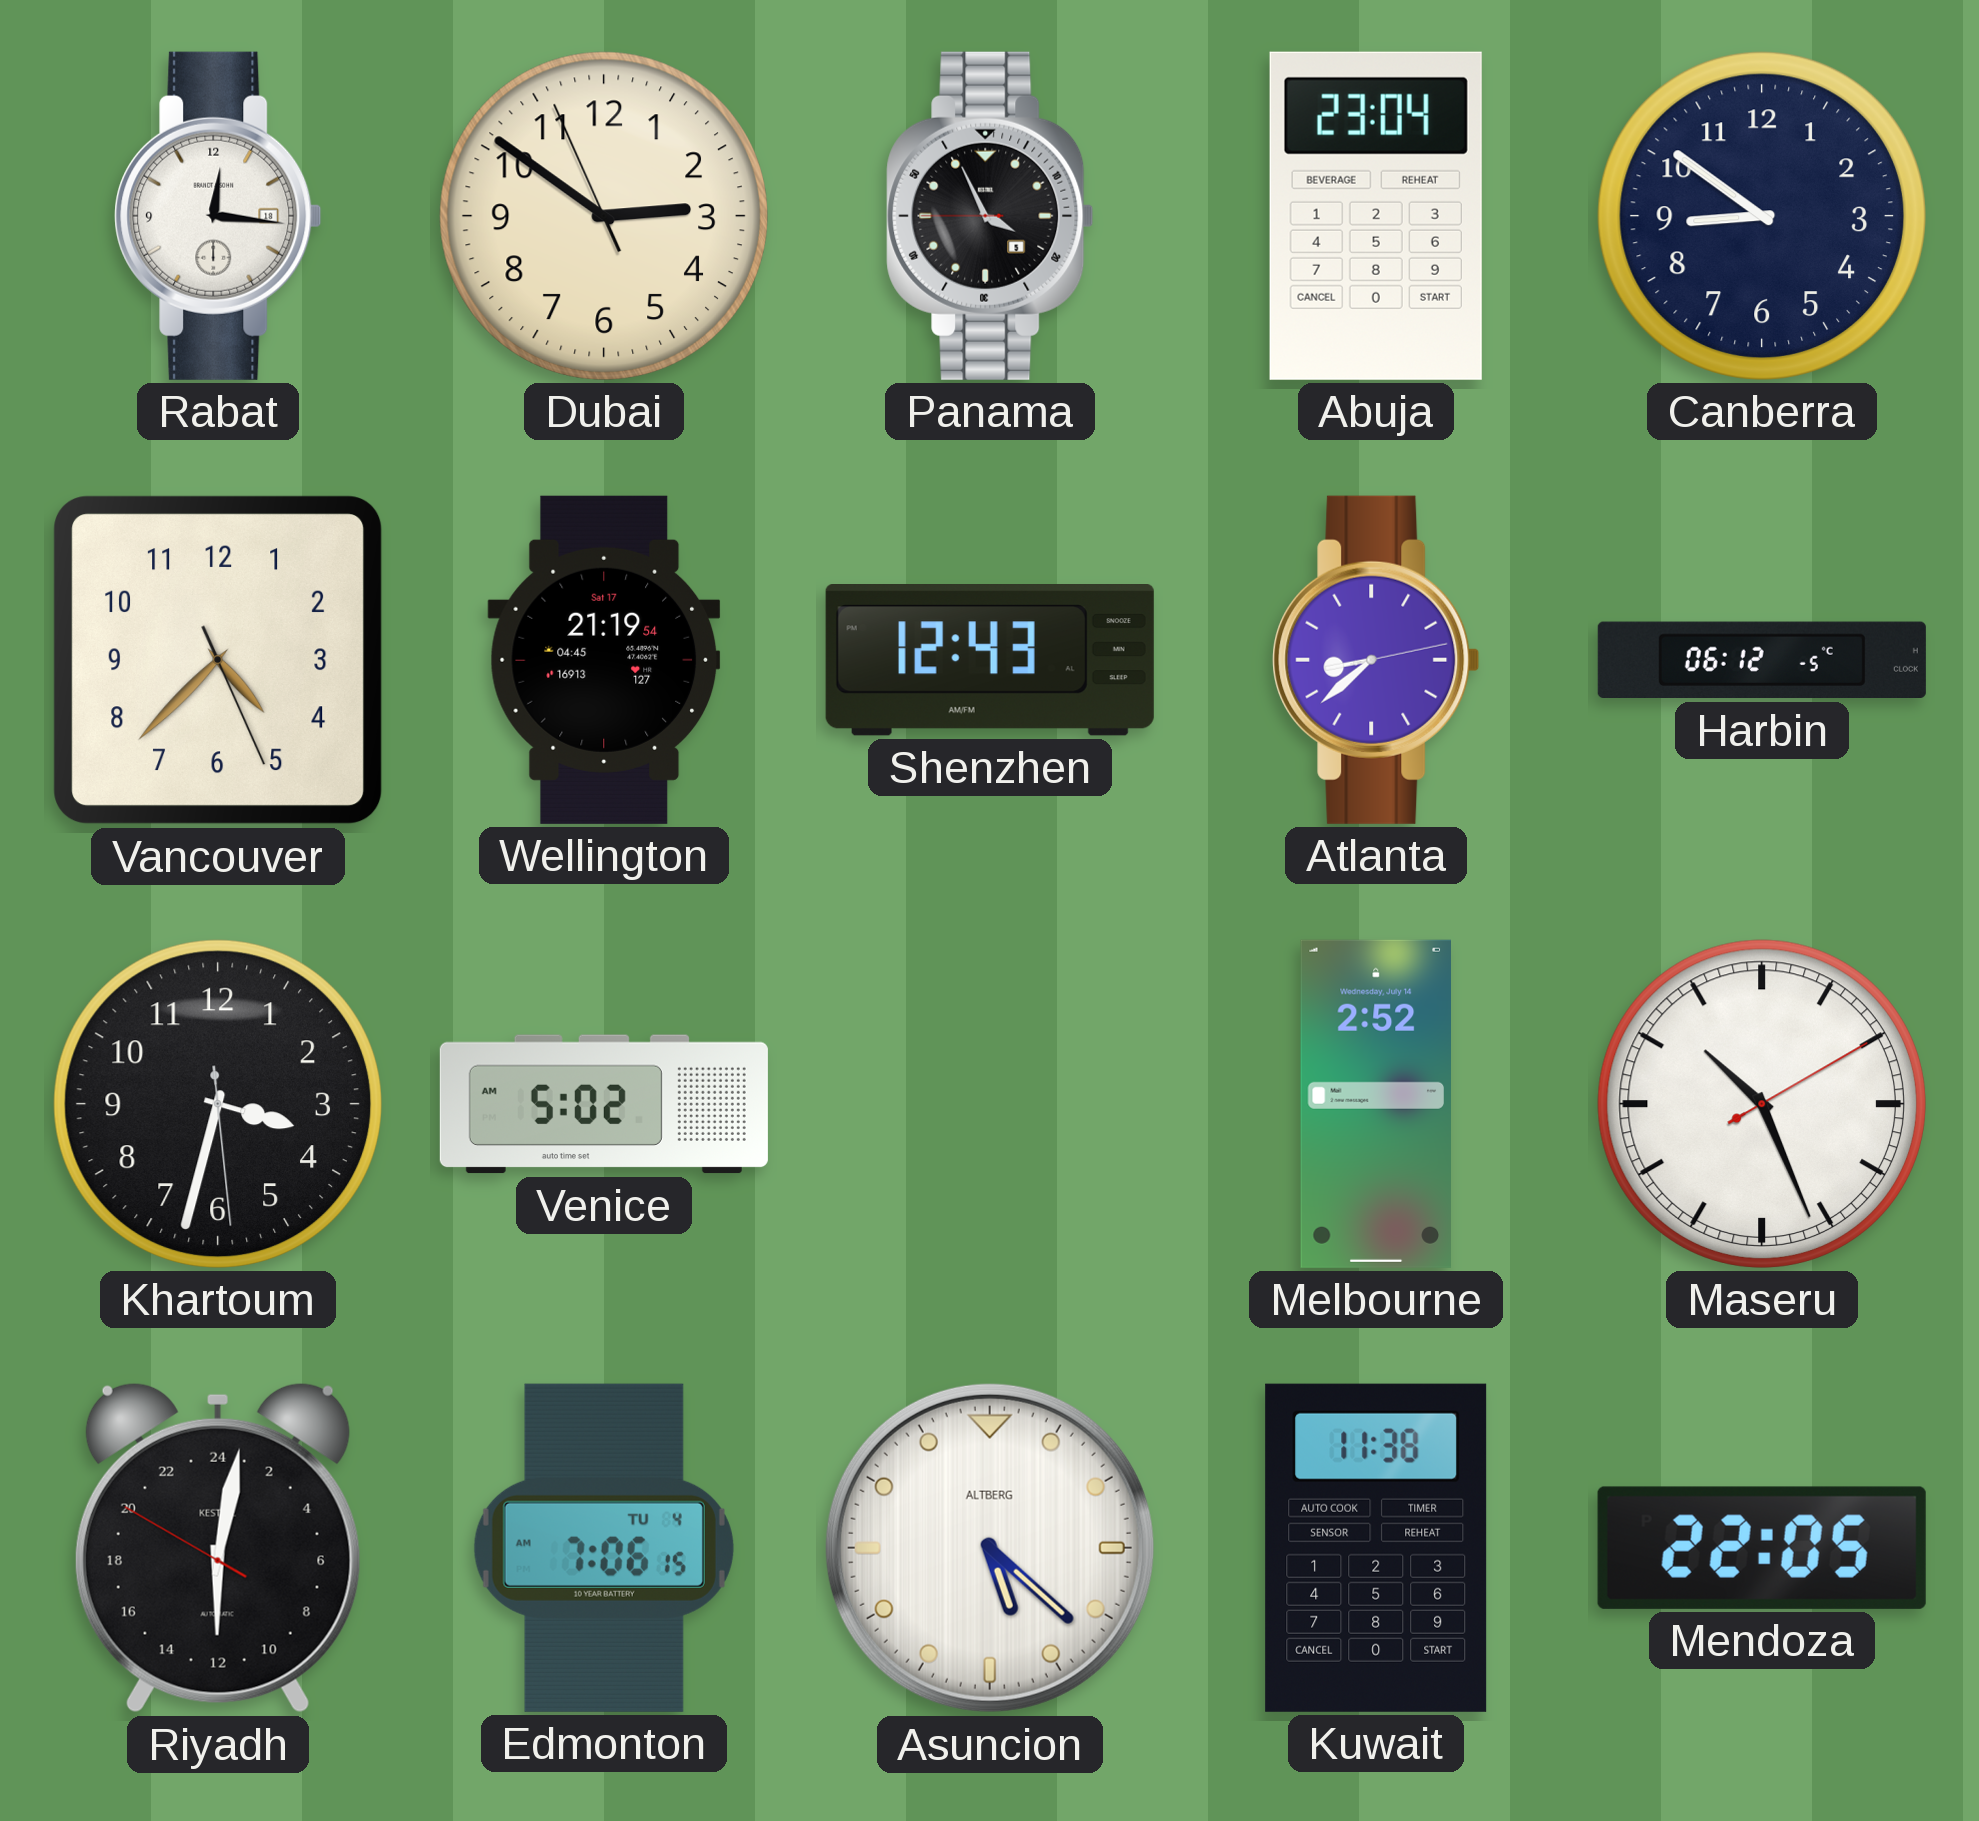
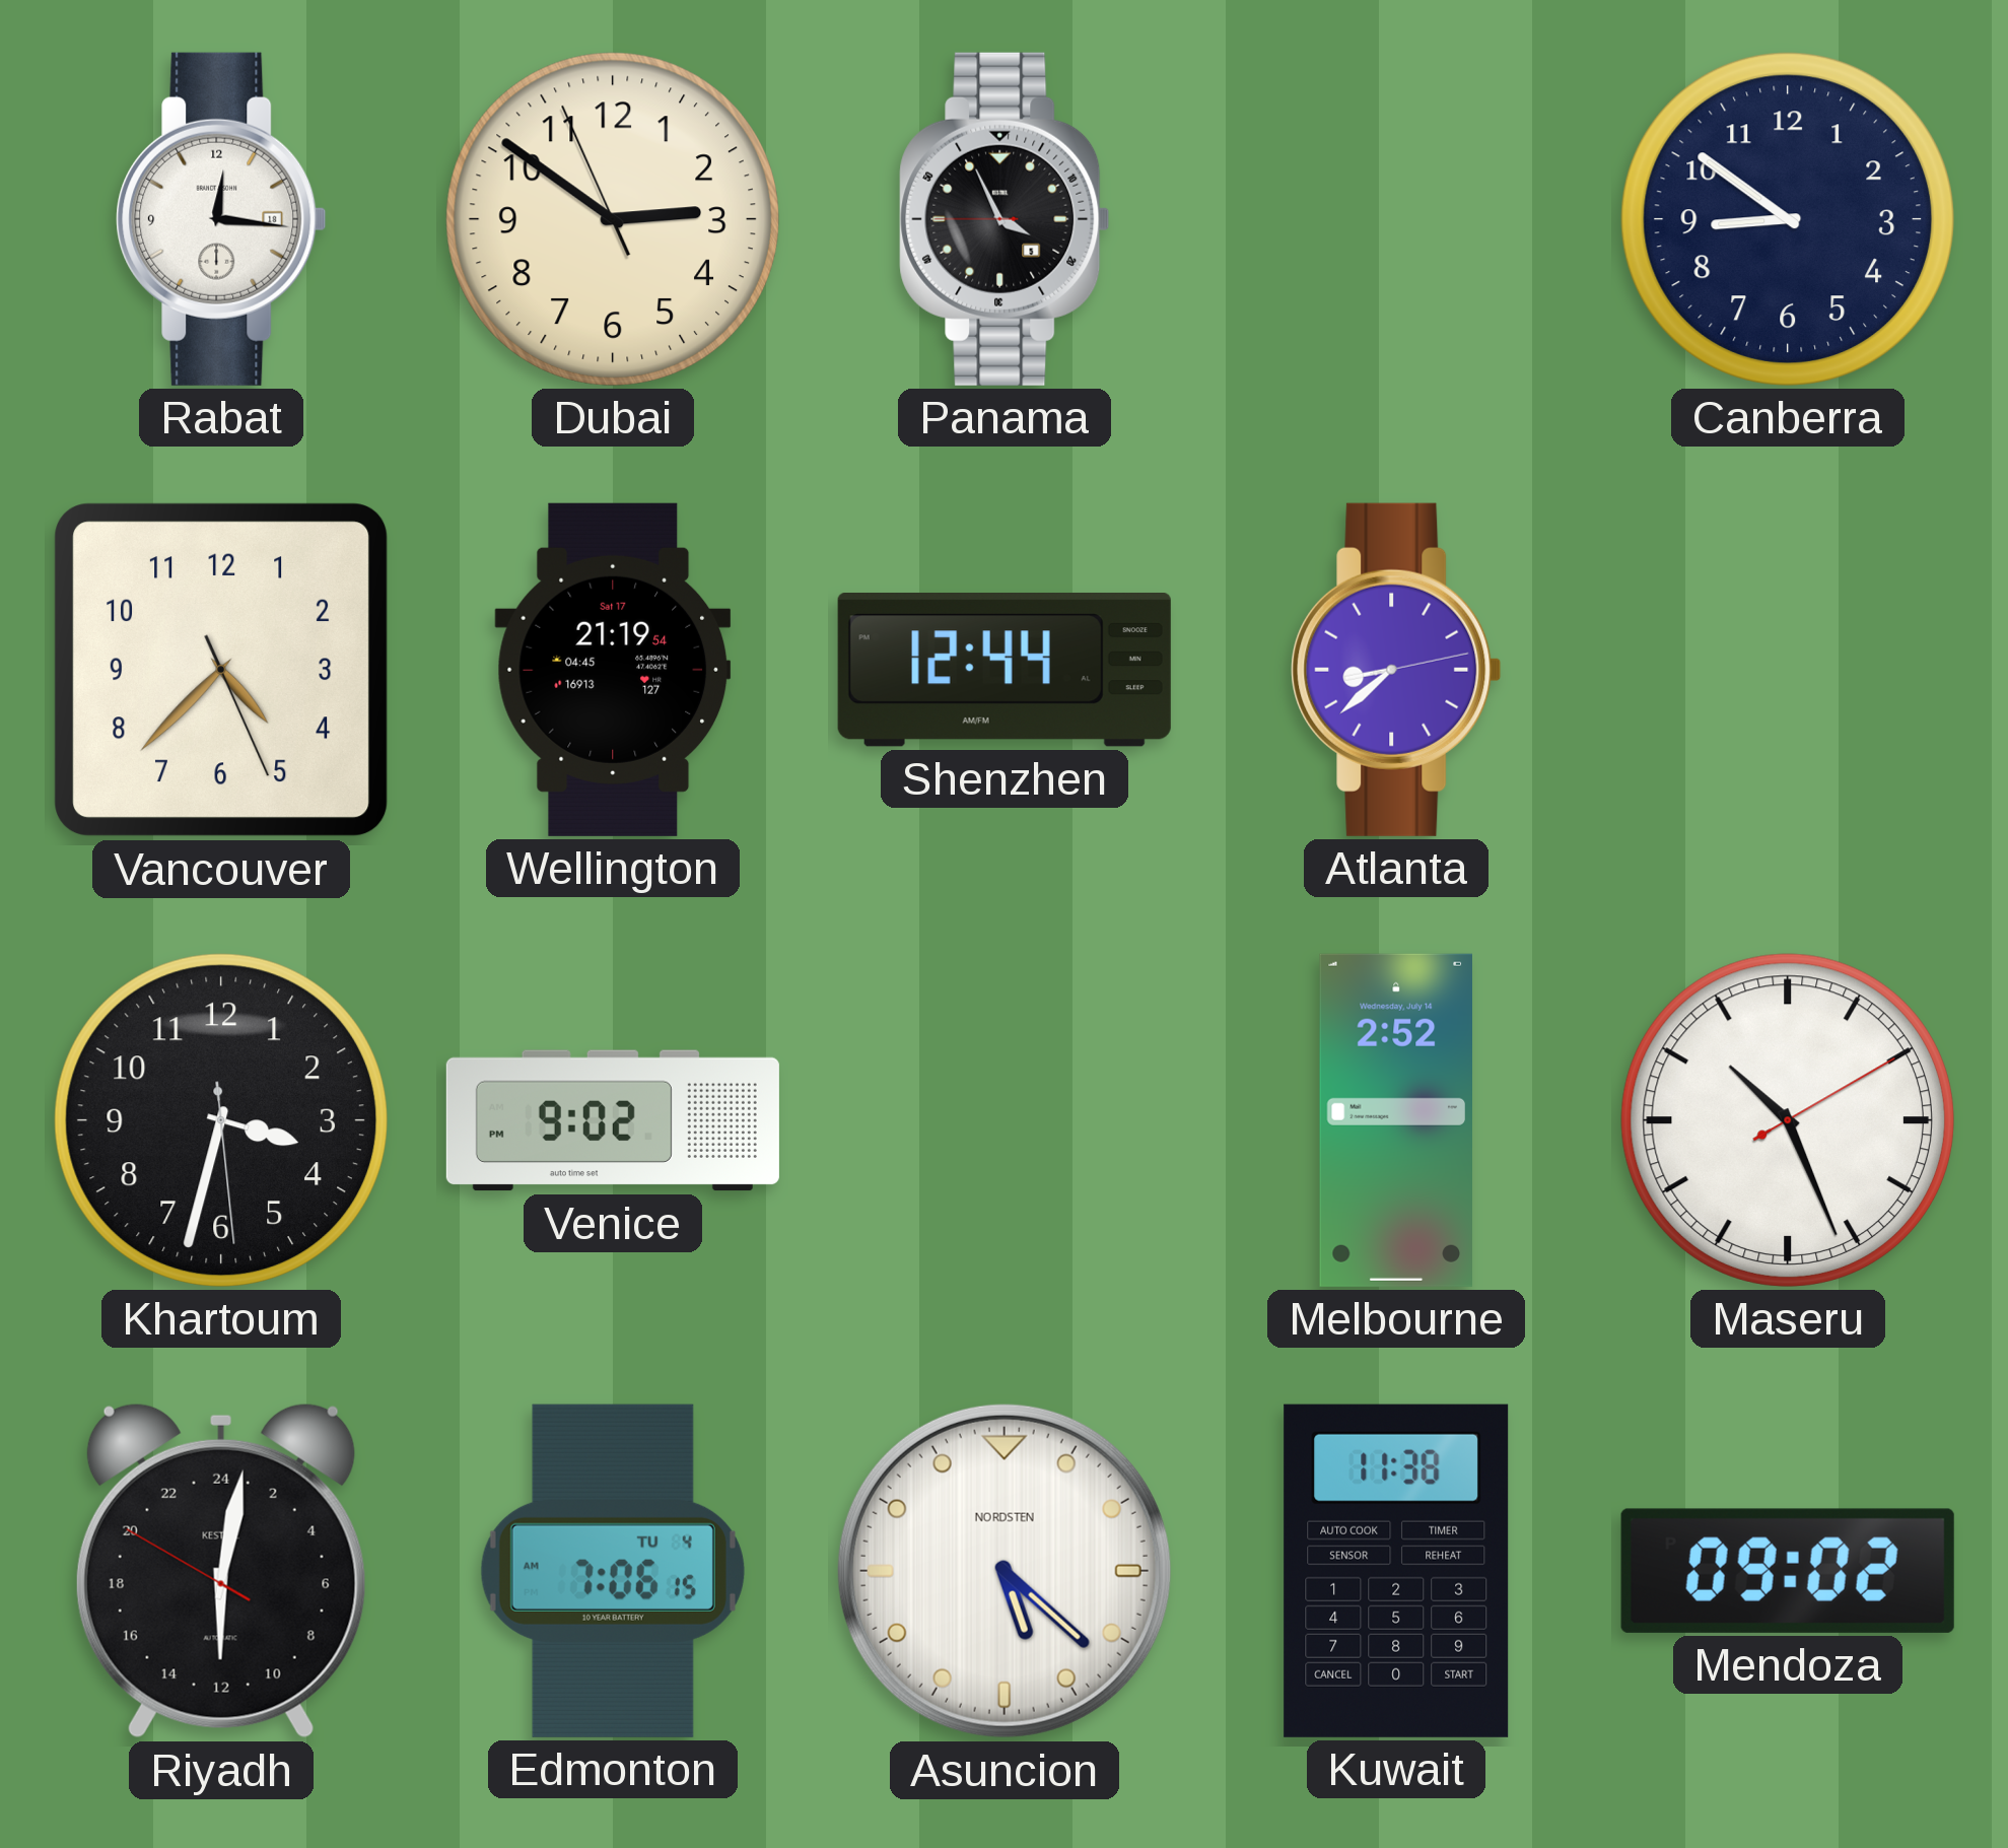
Abuja: 23:04 -> none (1376, 216)
Shenzhen: 12:43 -> 12:44 (1005, 671)
Harbin: 06:12 -> none (1762, 660)
Venice: 5:02 -> 9:02 (613, 1120)
Asuncion brand: ALTBERG -> NORDSTEN (1005, 1571)
Mendoza: 22:05 -> 09:02 (1788, 1571)
